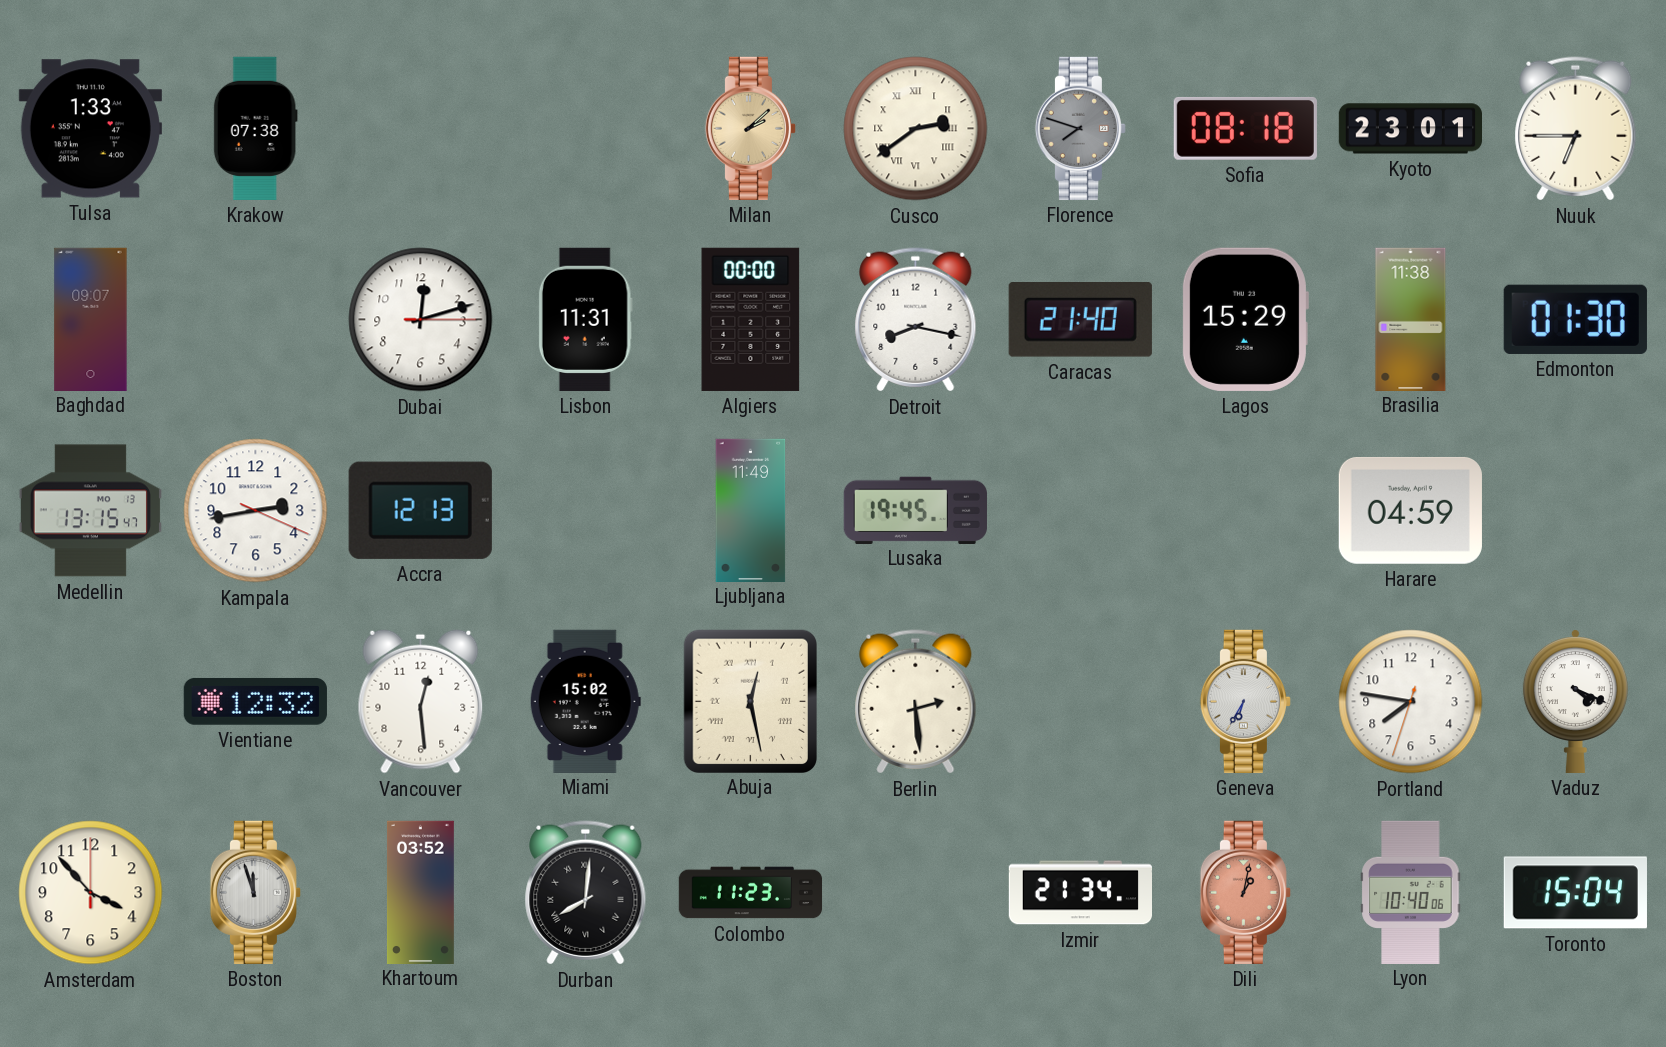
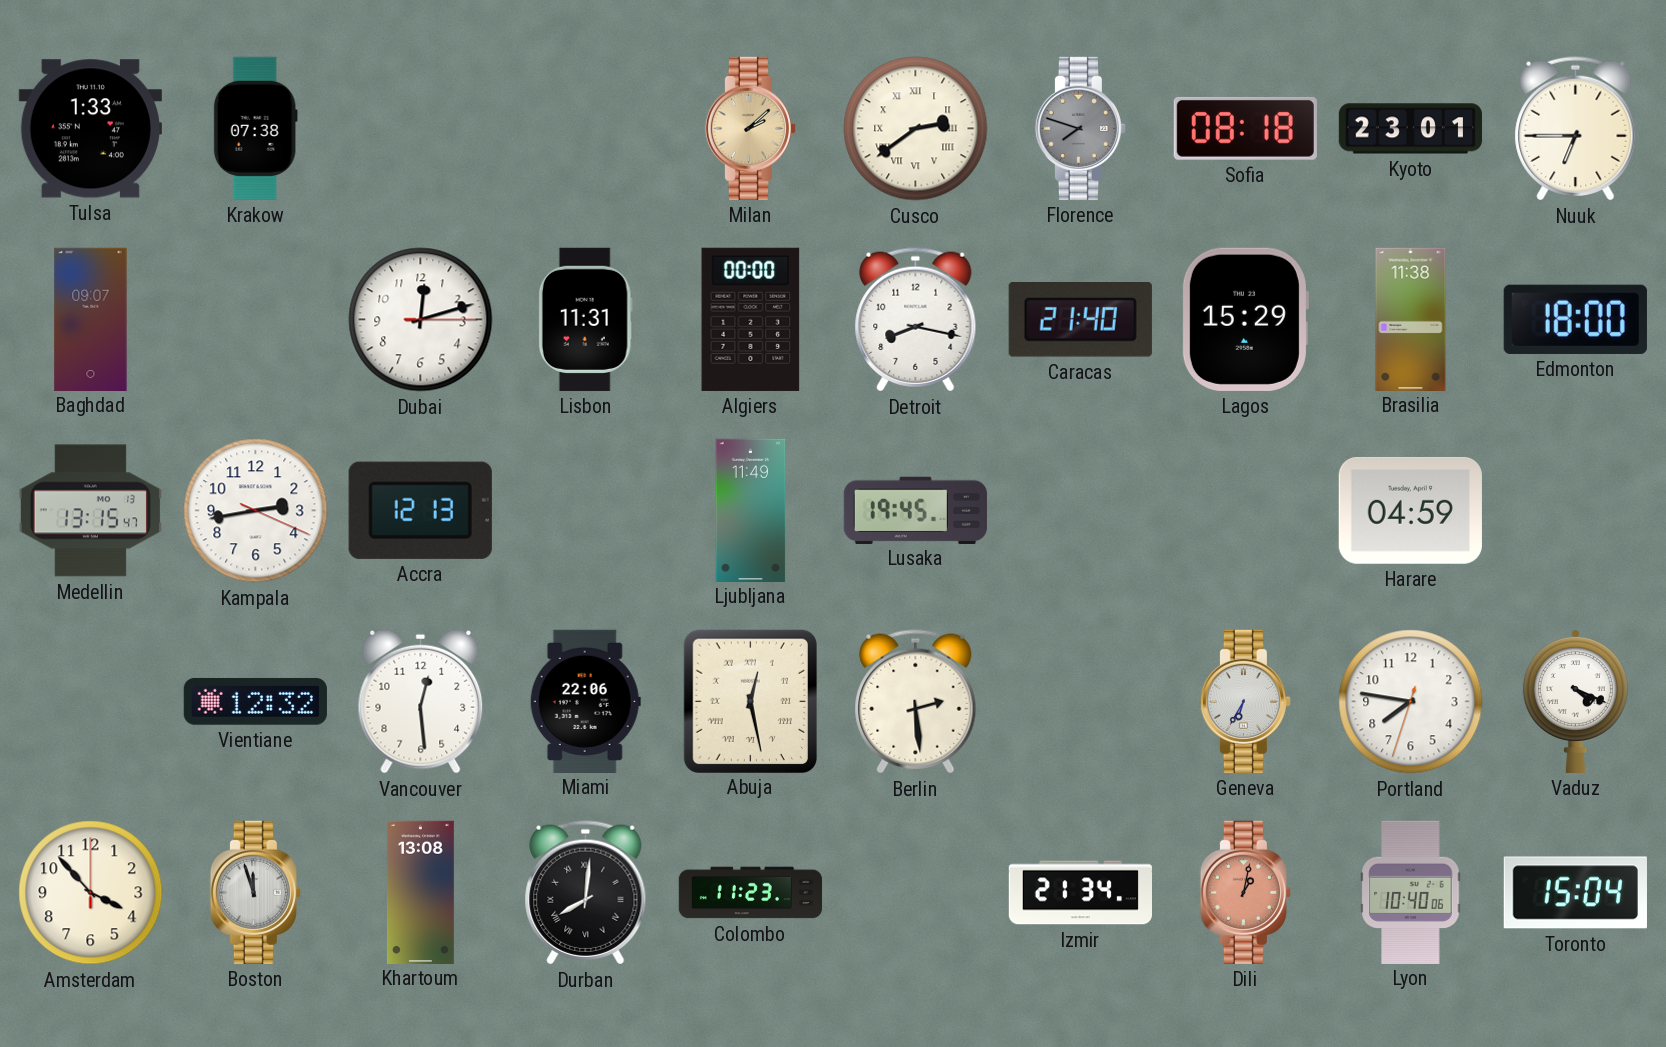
Edmonton: 01:30 -> 18:00 (1575, 319)
Miami: 15:02 -> 22:06 (585, 701)
Khartoum: 03:52 -> 13:08 (420, 892)
